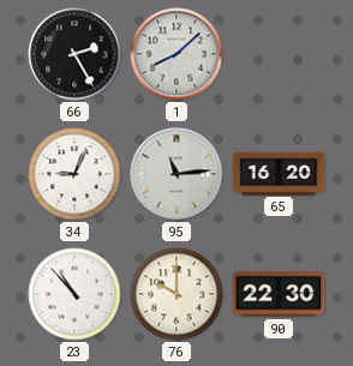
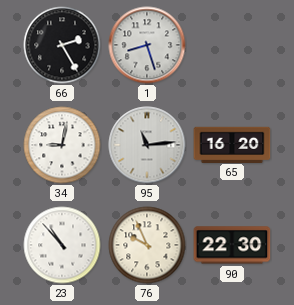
1: 8:08 -> 8:27 (147, 45)
34: 9:04 -> 9:02 (62, 145)
76: 10:00 -> 9:56 (147, 245)
